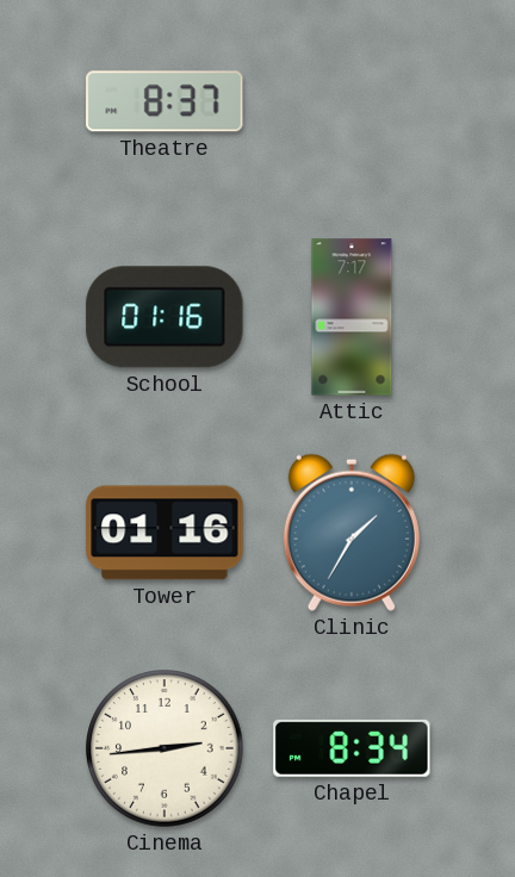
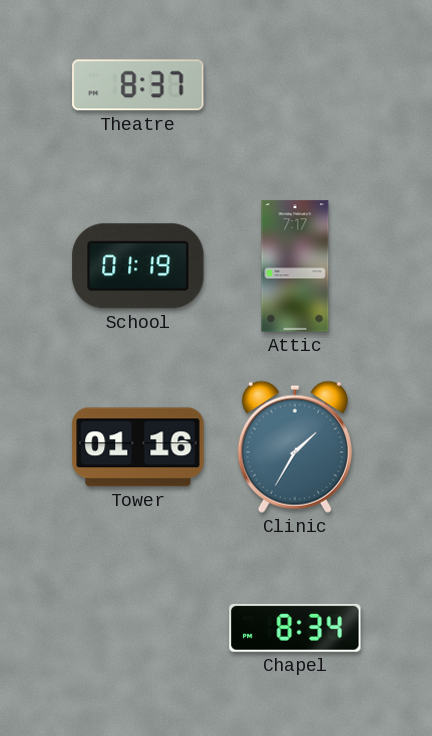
School: 01:16 -> 01:19 (138, 266)
Cinema: 2:44 -> none (165, 748)
